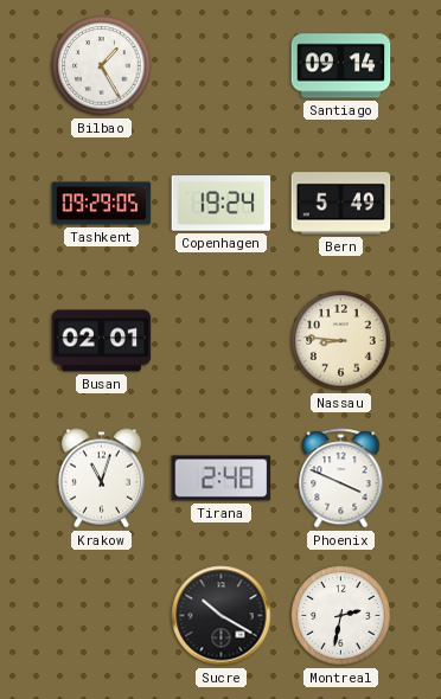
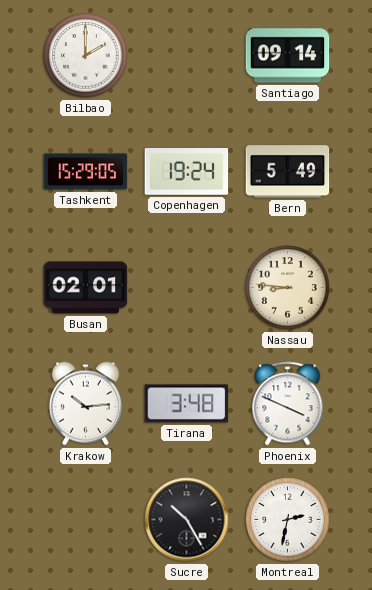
Bilbao: 1:25 -> 2:00 (86, 56)
Tashkent: 09:29 -> 15:29 (86, 172)
Krakow: 11:03 -> 10:14 (85, 404)
Tirana: 2:48 -> 3:48 (187, 404)
Sucre: 10:20 -> 10:25 (187, 520)
